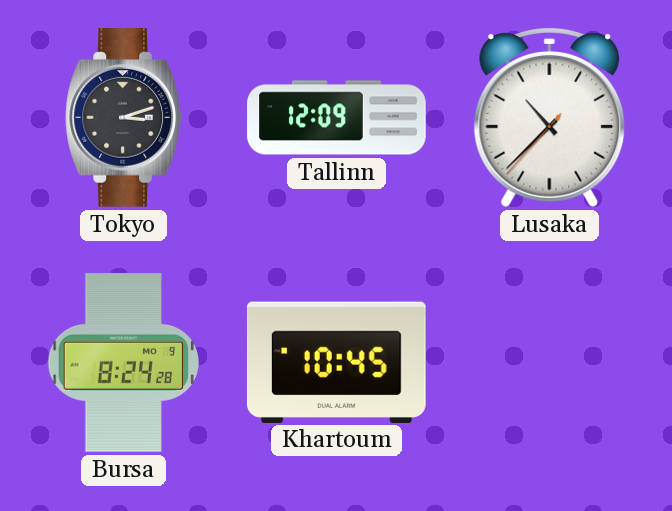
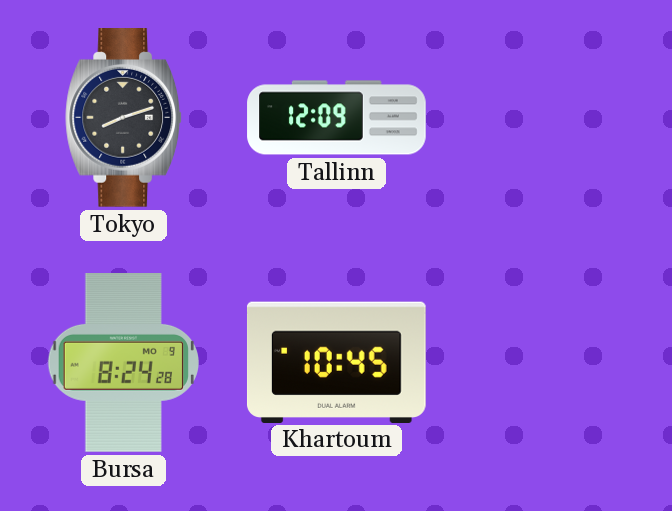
Tokyo: 3:12 -> 8:12 (123, 118)
Lusaka: 10:37 -> none (550, 118)
